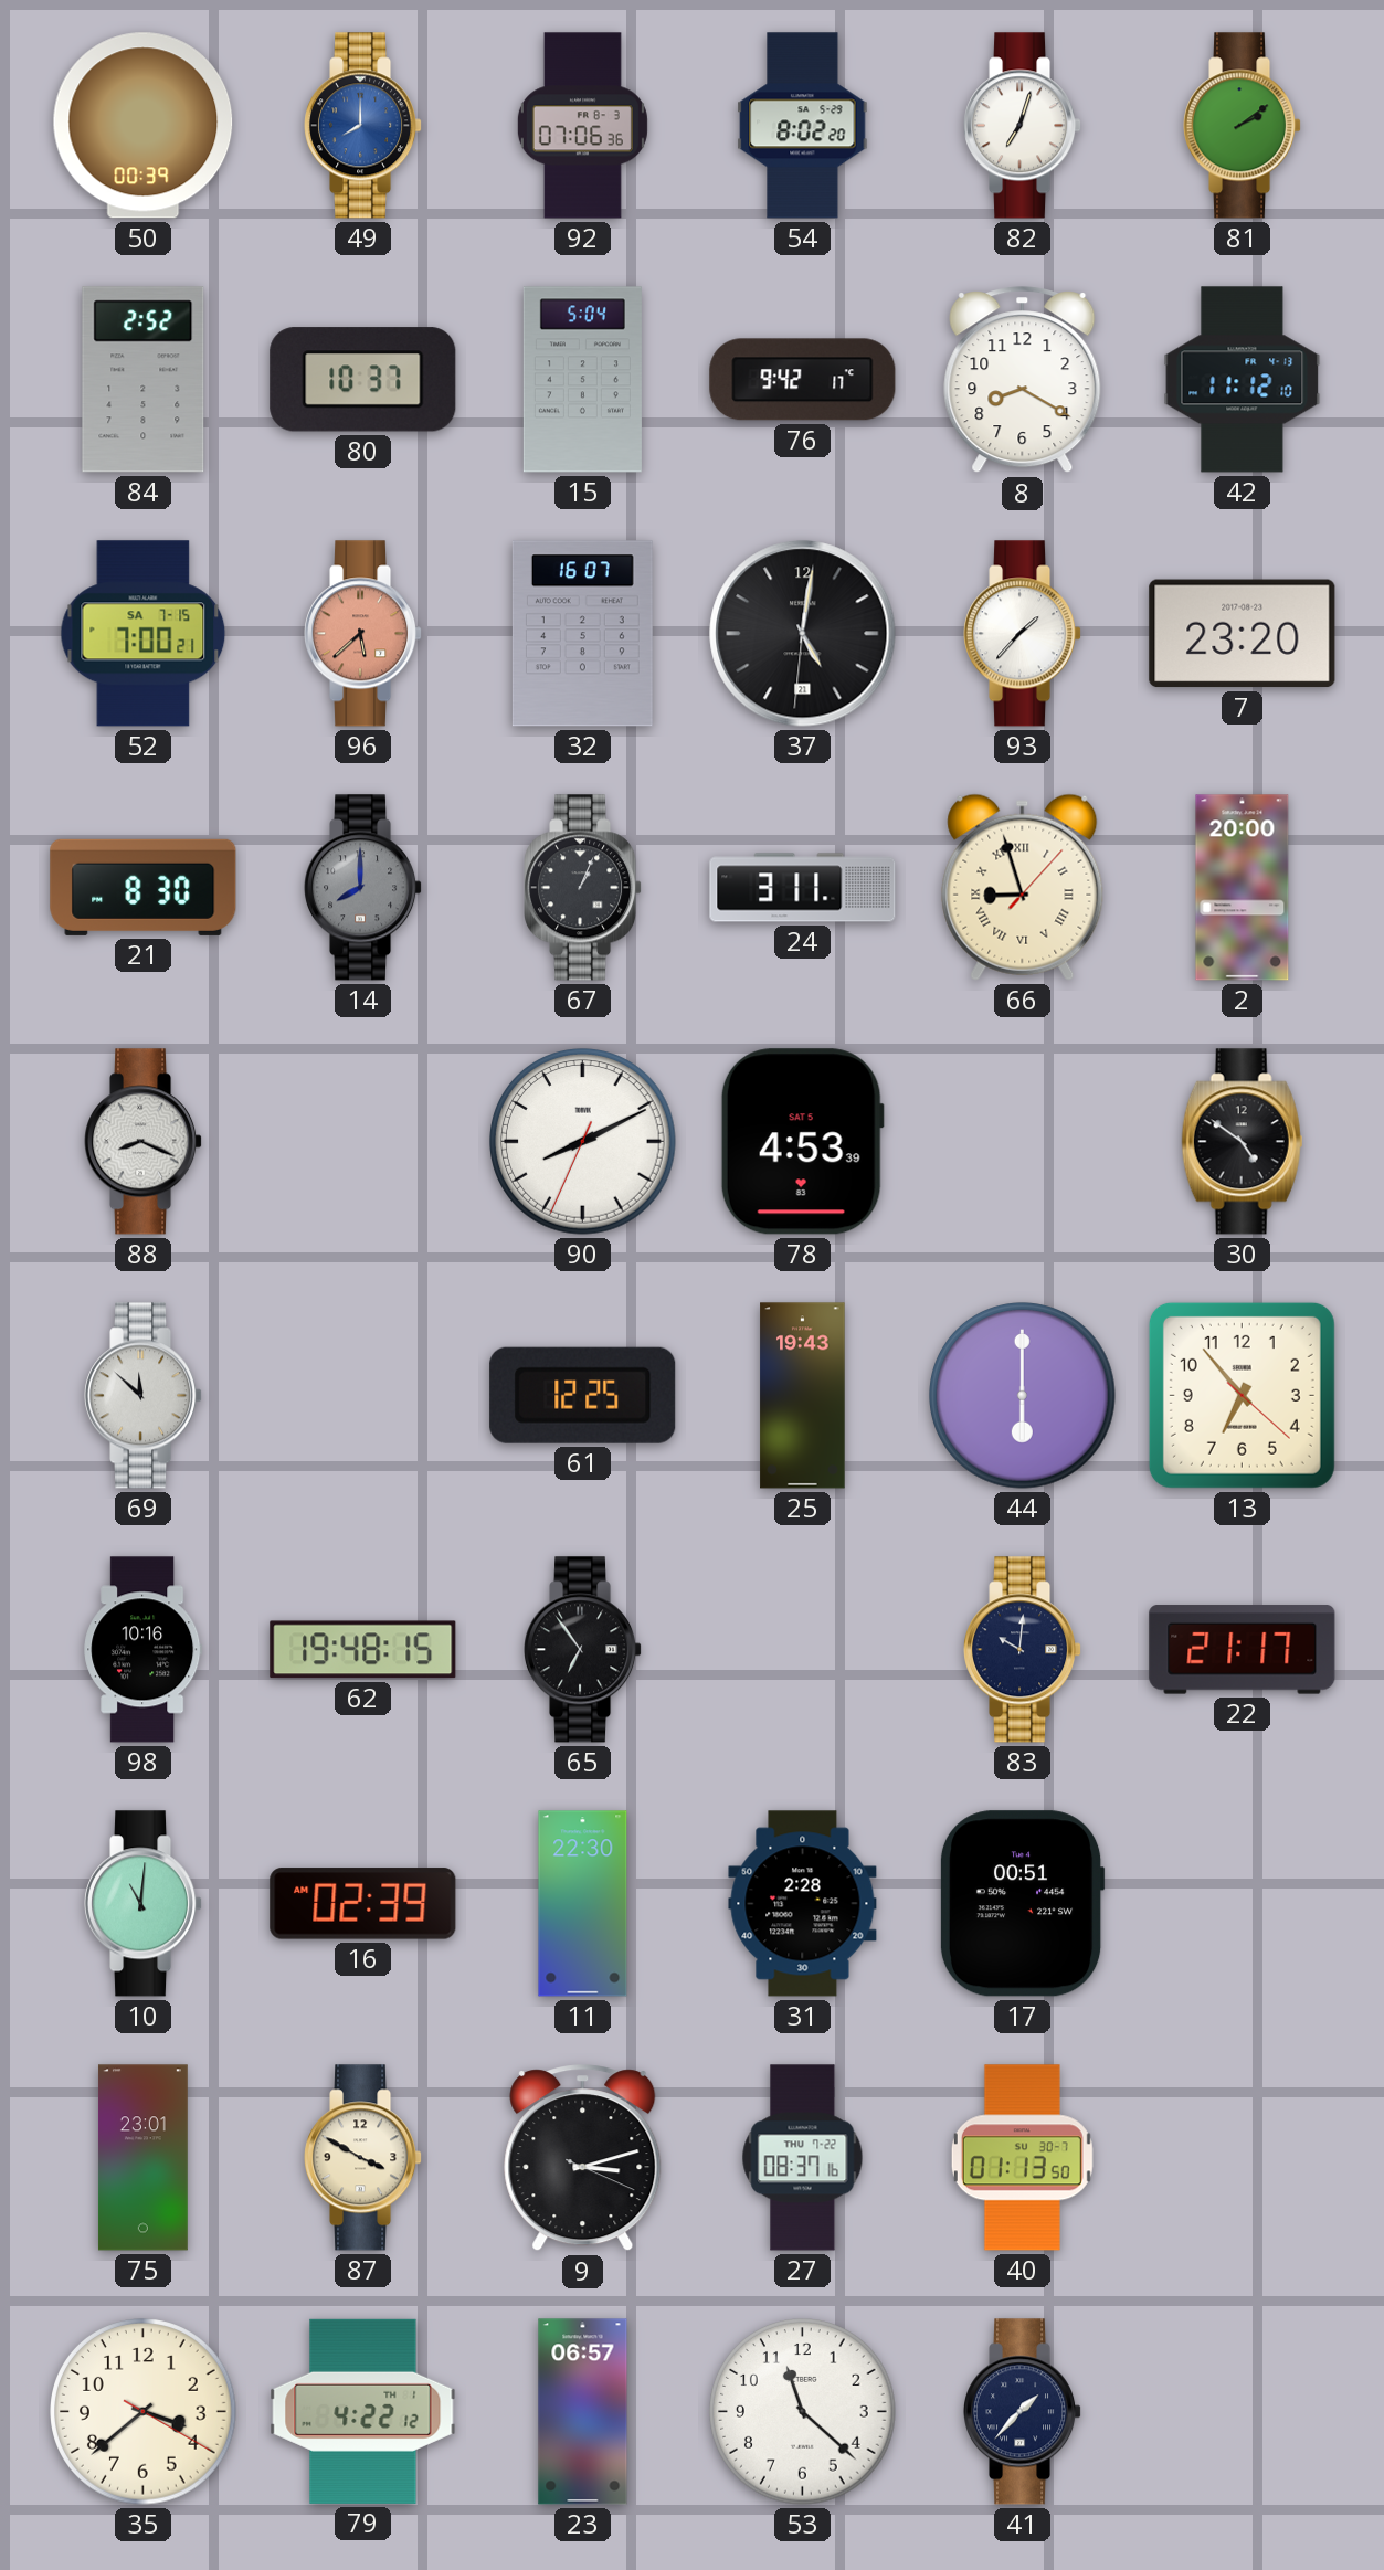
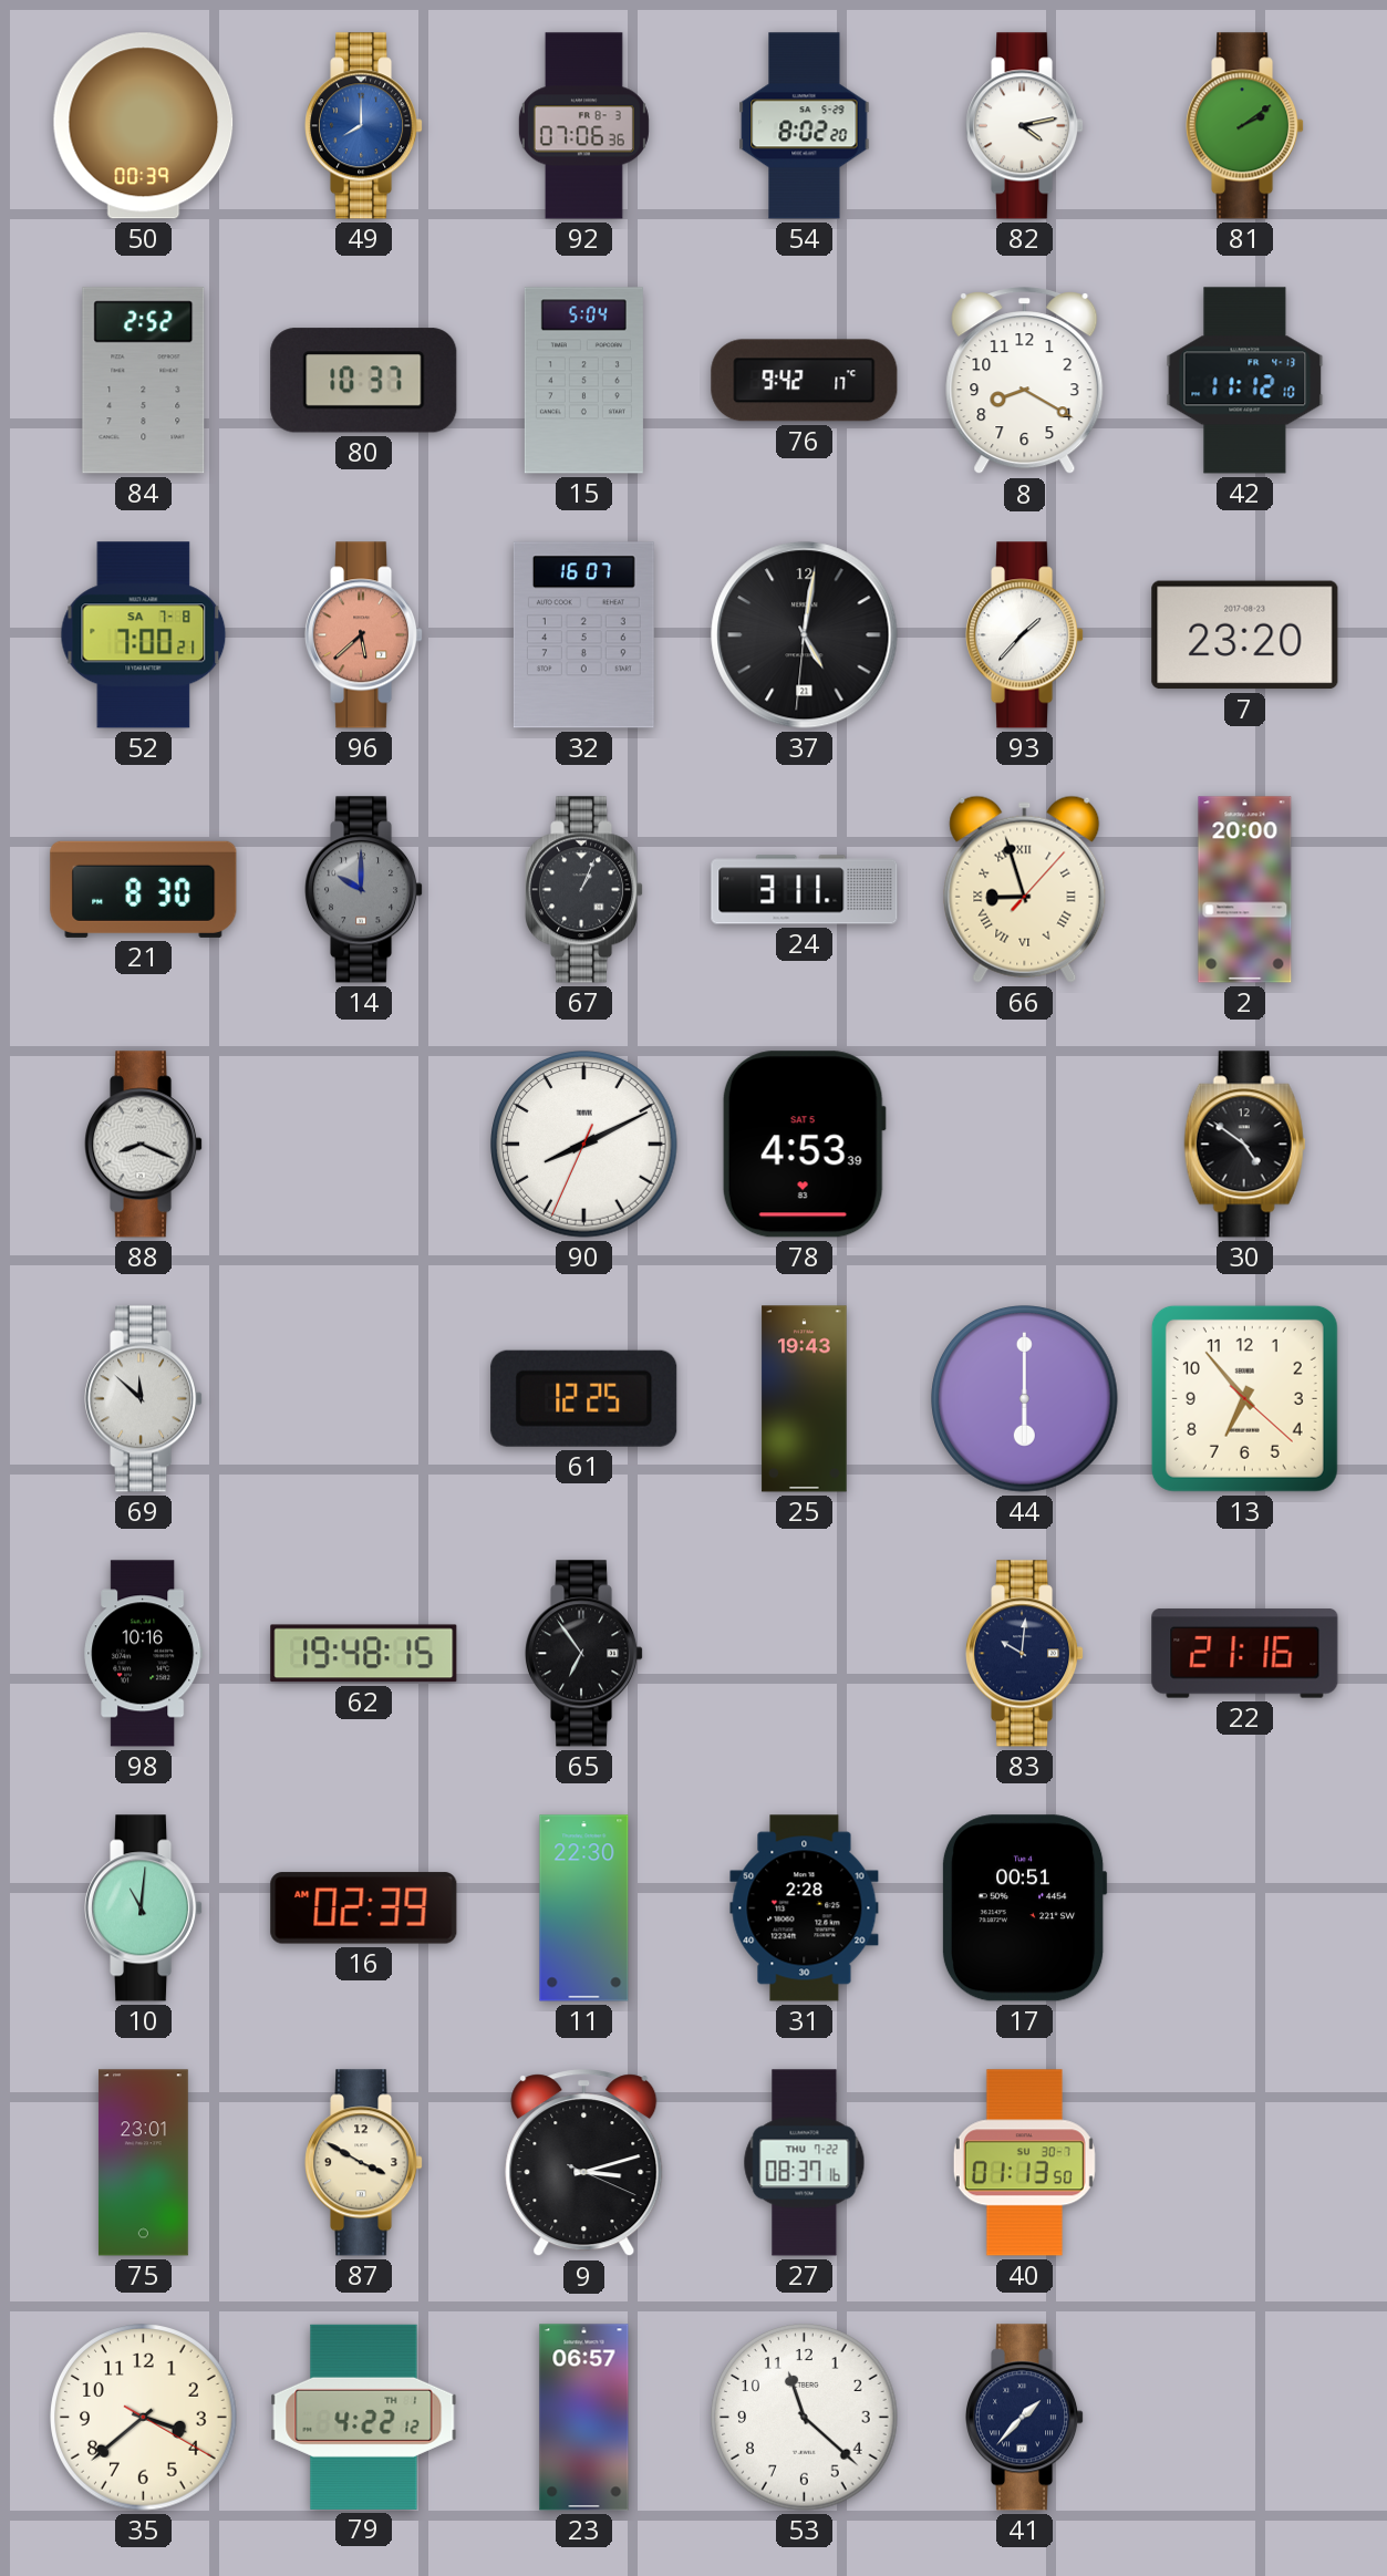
82: 7:03 -> 4:13 (1026, 126)
52 date: SA 7-15 -> SA 7-8 (144, 635)
14: 8:00 -> 10:00 (365, 890)
22: 21:17 -> 21:16 (1245, 1654)
